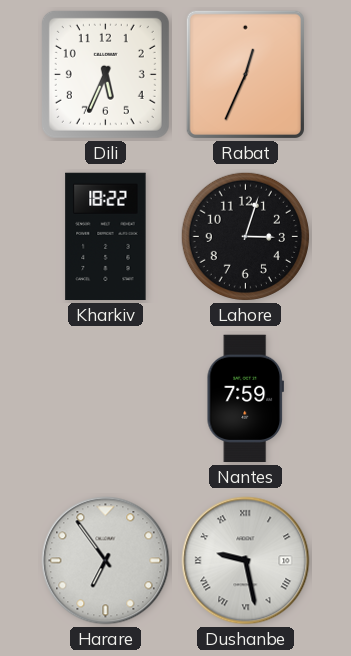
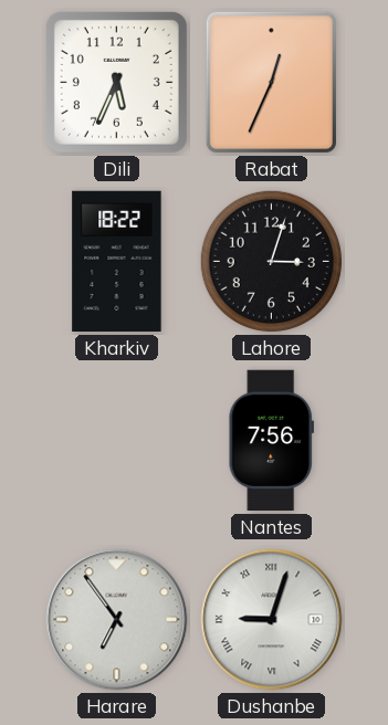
Nantes: 7:59 -> 7:56 (271, 441)
Dushanbe: 9:28 -> 9:03 (272, 620)
